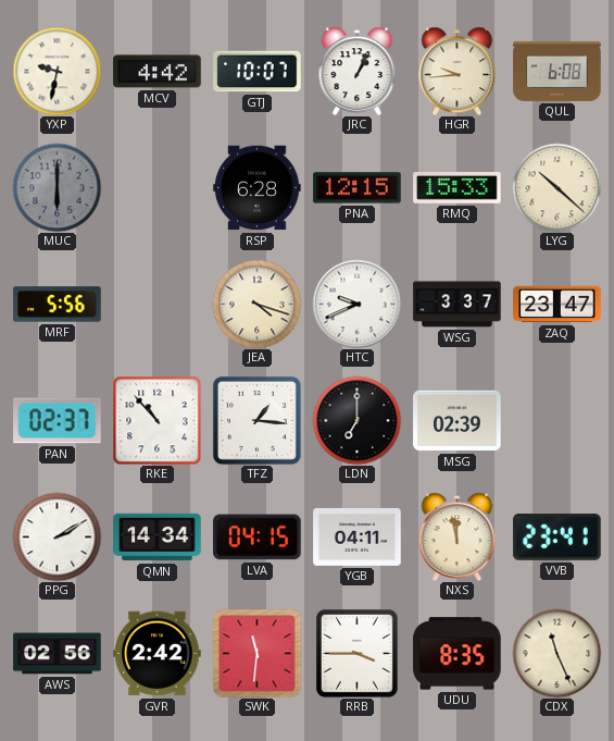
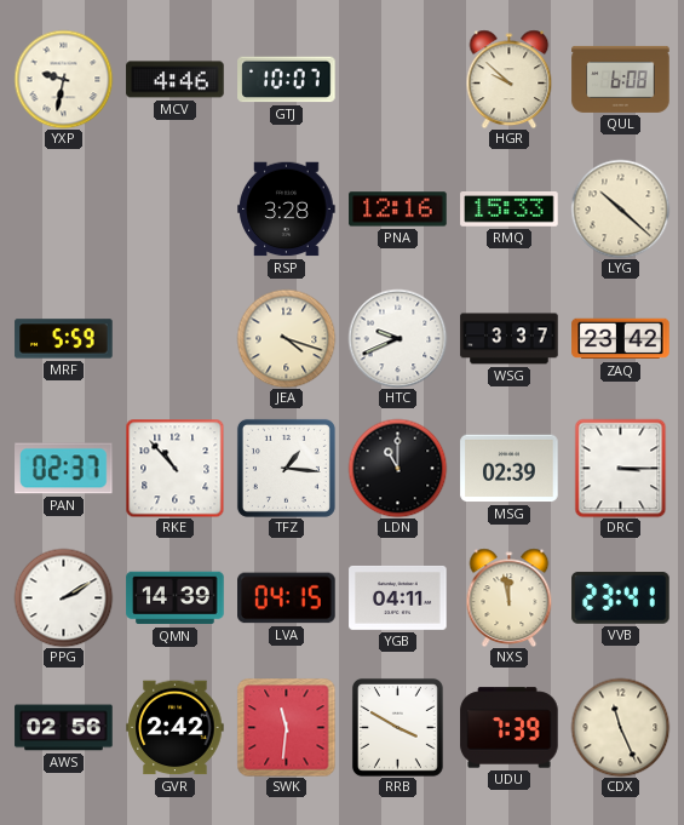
MCV: 4:42 -> 4:46 (176, 80)
JRC: 1:04 -> none (358, 71)
HGR: 9:44 -> 9:52 (510, 79)
MUC: 6:00 -> none (57, 187)
RSP: 6:28 -> 3:28 (287, 210)
PNA: 12:15 -> 12:16 (398, 210)
MRF: 5:56 -> 5:59 (64, 339)
ZAQ: 23:47 -> 23:42 (621, 339)
LDN: 7:00 -> 11:00 (397, 468)
DRC: none -> 3:15 (621, 468)
QMN: 14:34 -> 14:39 (176, 598)
RRB: 3:45 -> 3:50 (397, 727)
UDU: 8:35 -> 7:39 (510, 728)
